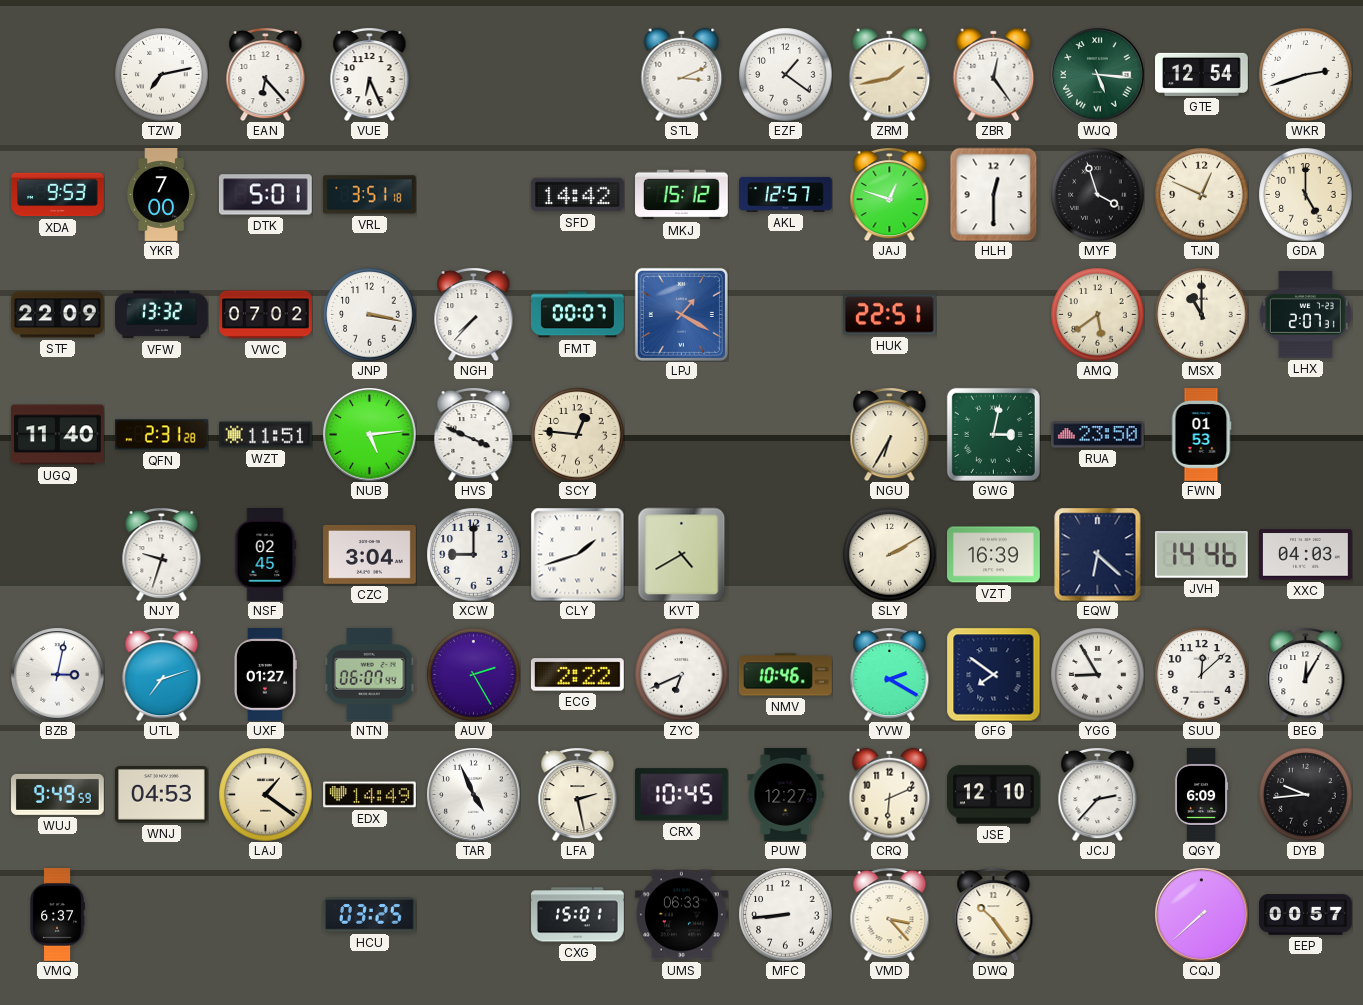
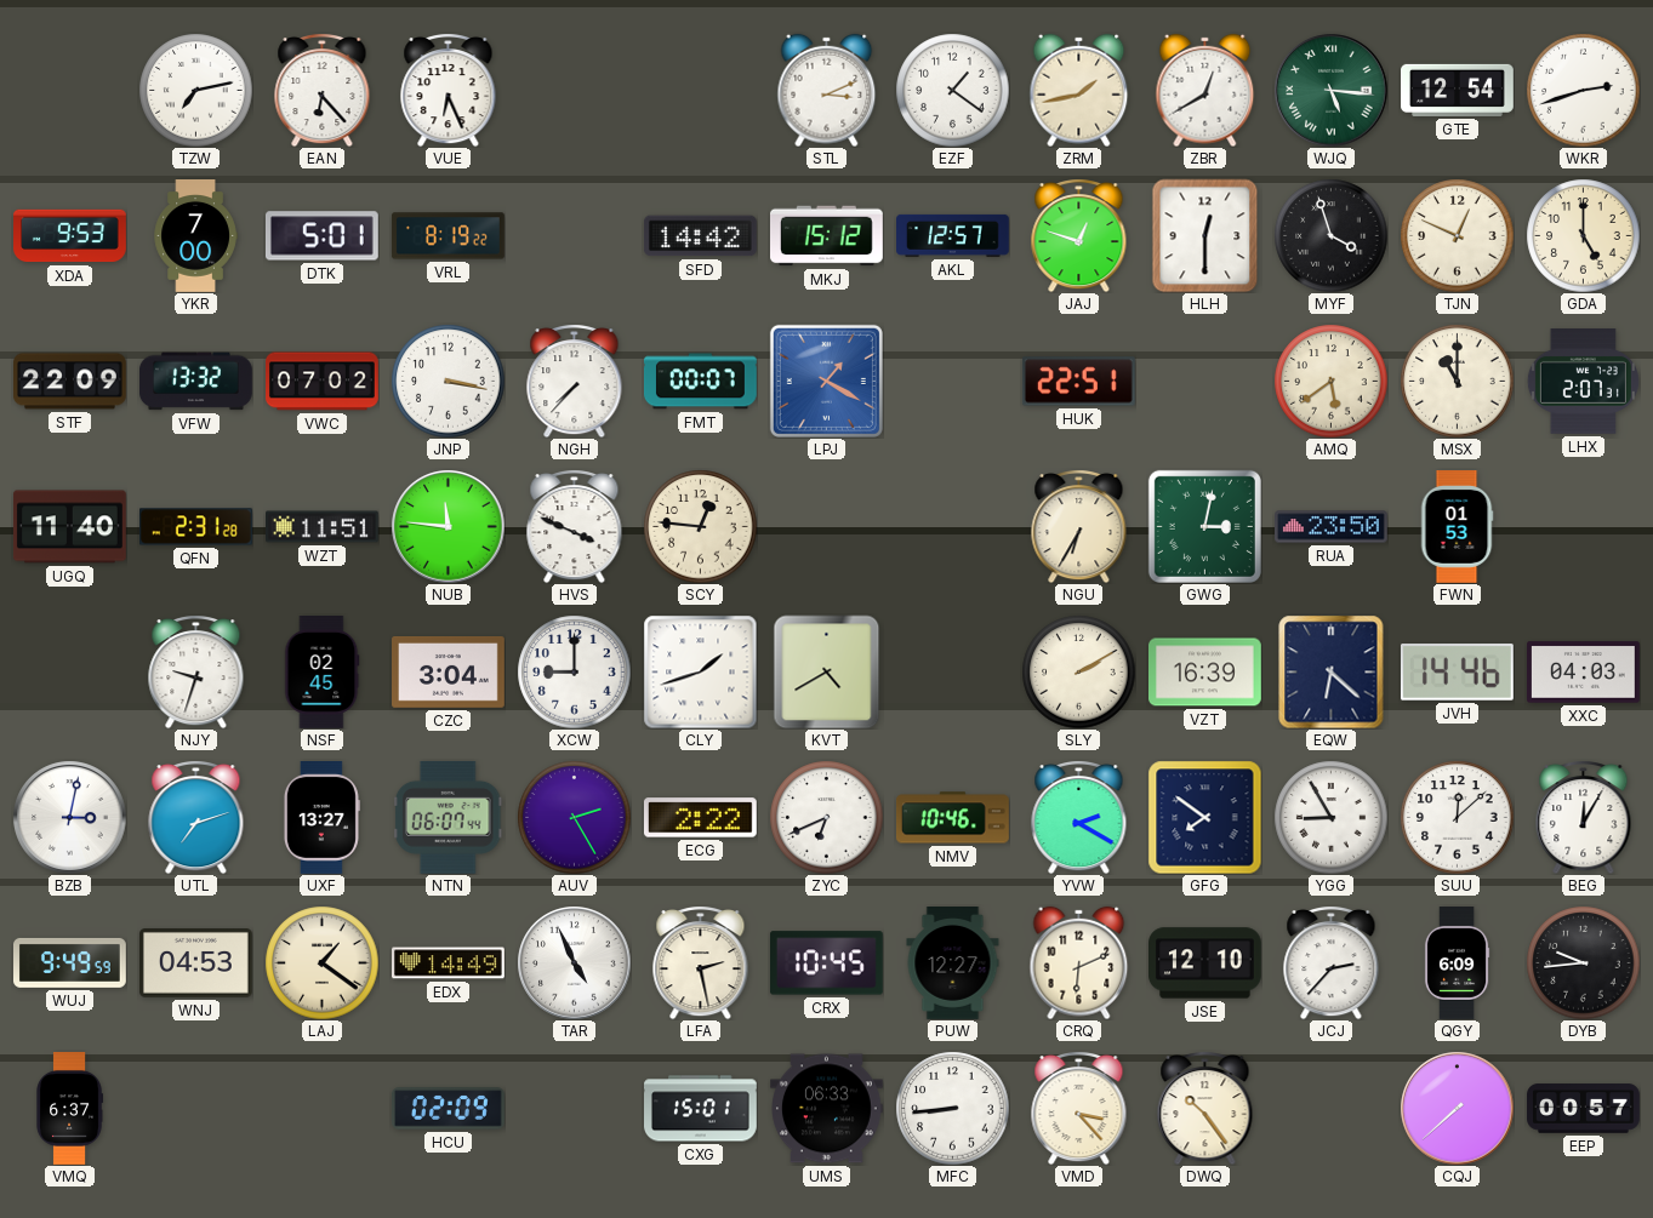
ZBR: 12:24 -> 12:40 (1205, 90)
VRL: 3:51 -> 8:19 (449, 236)
NUB: 5:14 -> 11:46 (448, 526)
UXF: 01:27 -> 13:27 (321, 818)
HCU: 03:25 -> 02:09 (449, 1109)
